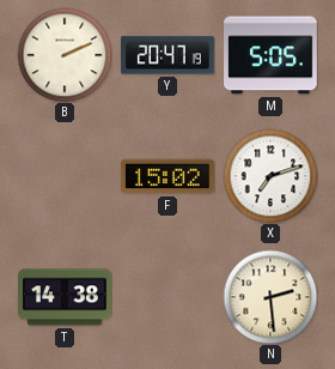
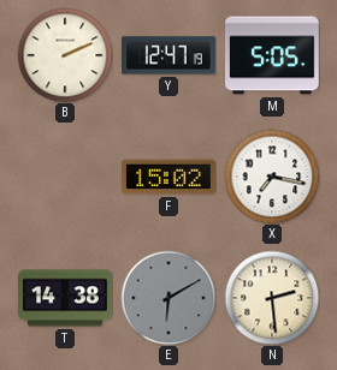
Y: 20:47 -> 12:47 (168, 55)
X: 7:12 -> 7:17 (272, 177)
E: none -> 6:10 (168, 298)
